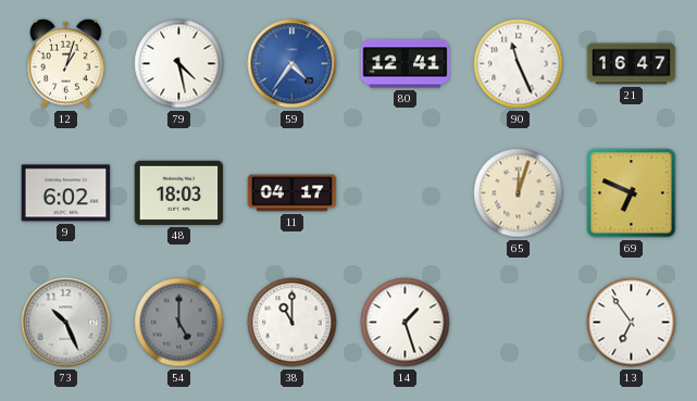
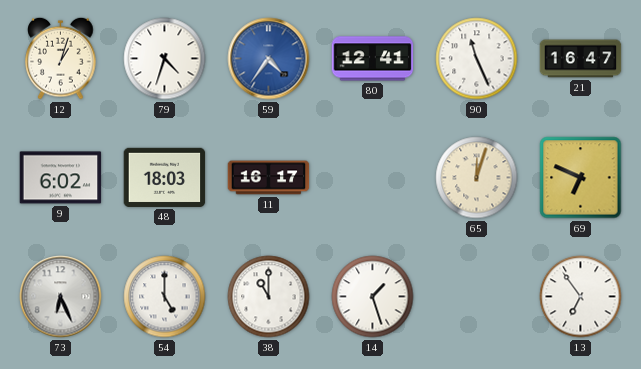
79: 4:28 -> 4:33 (165, 59)
11: 04:17 -> 16:17 (269, 178)
73: 10:26 -> 6:26 (61, 297)
54 dial: grey -> white (165, 297)
